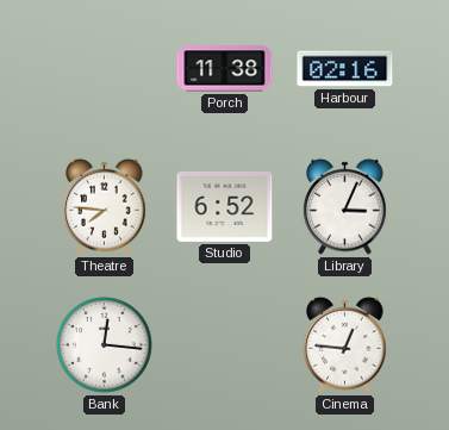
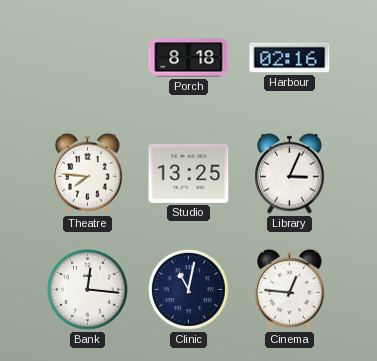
Porch: 11:38 -> 8:18 (189, 58)
Studio: 6:52 -> 13:25 (189, 173)
Clinic: none -> 11:02 (189, 290)
